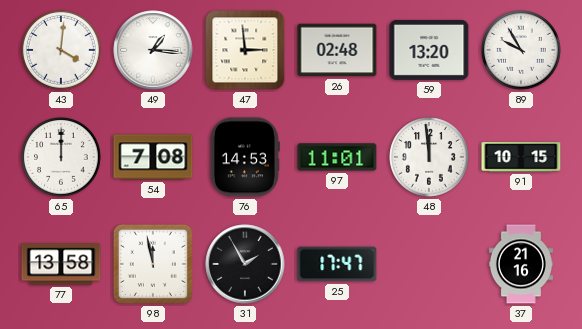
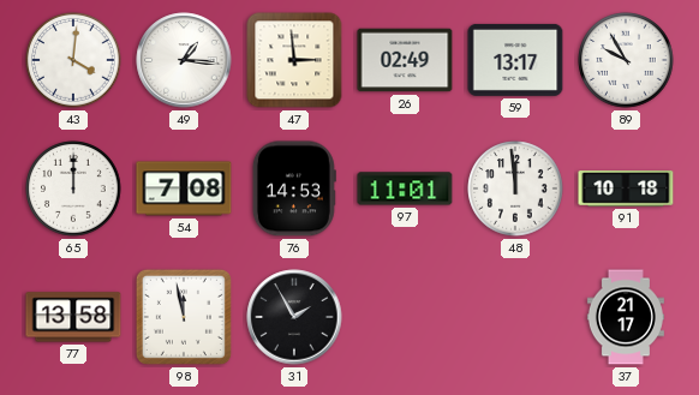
26: 02:48 -> 02:49 (405, 60)
59: 13:20 -> 13:17 (515, 60)
91: 10:15 -> 10:18 (626, 190)
25: 17:47 -> none (337, 264)
37: 21:16 -> 21:17 (626, 317)
